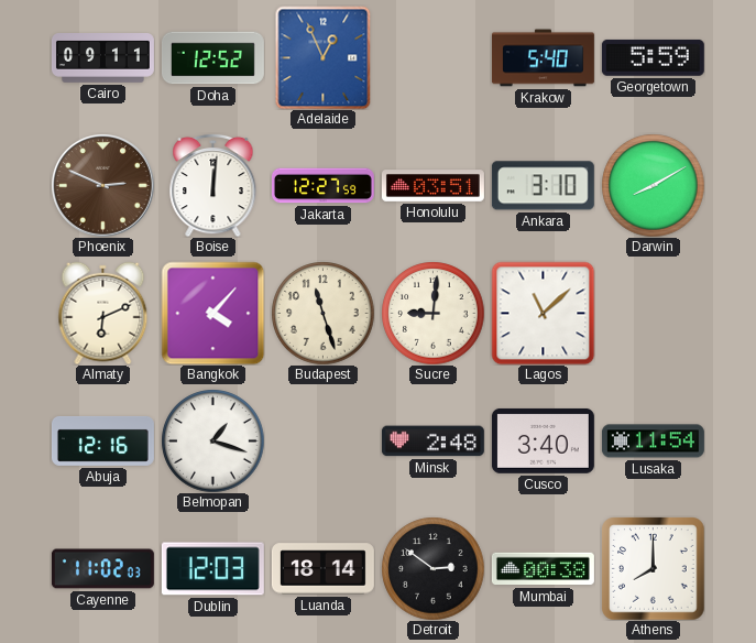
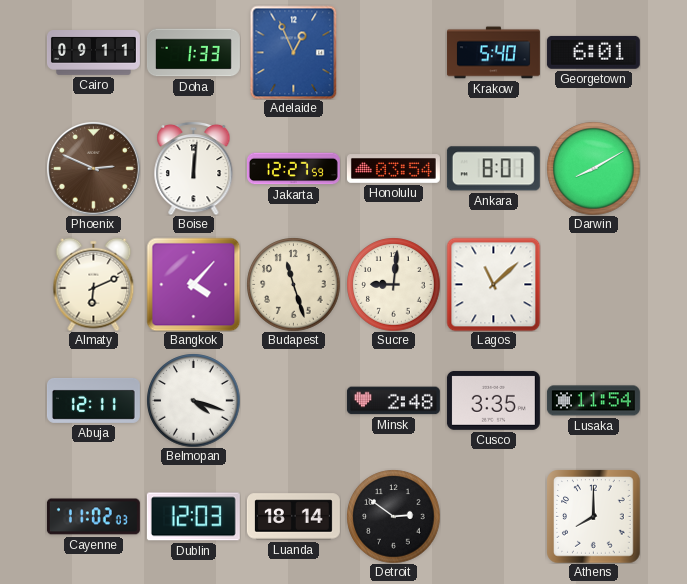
Doha: 12:52 -> 1:33 (193, 53)
Georgetown: 5:59 -> 6:01 (593, 52)
Honolulu: 03:51 -> 03:54 (393, 169)
Ankara: 3:10 -> 8:01 (493, 169)
Abuja: 12:16 -> 12:11 (93, 400)
Belmopan: 1:18 -> 4:18 (193, 400)
Cusco: 3:40 -> 3:35 (493, 400)
Mumbai: 00:38 -> none (543, 569)
